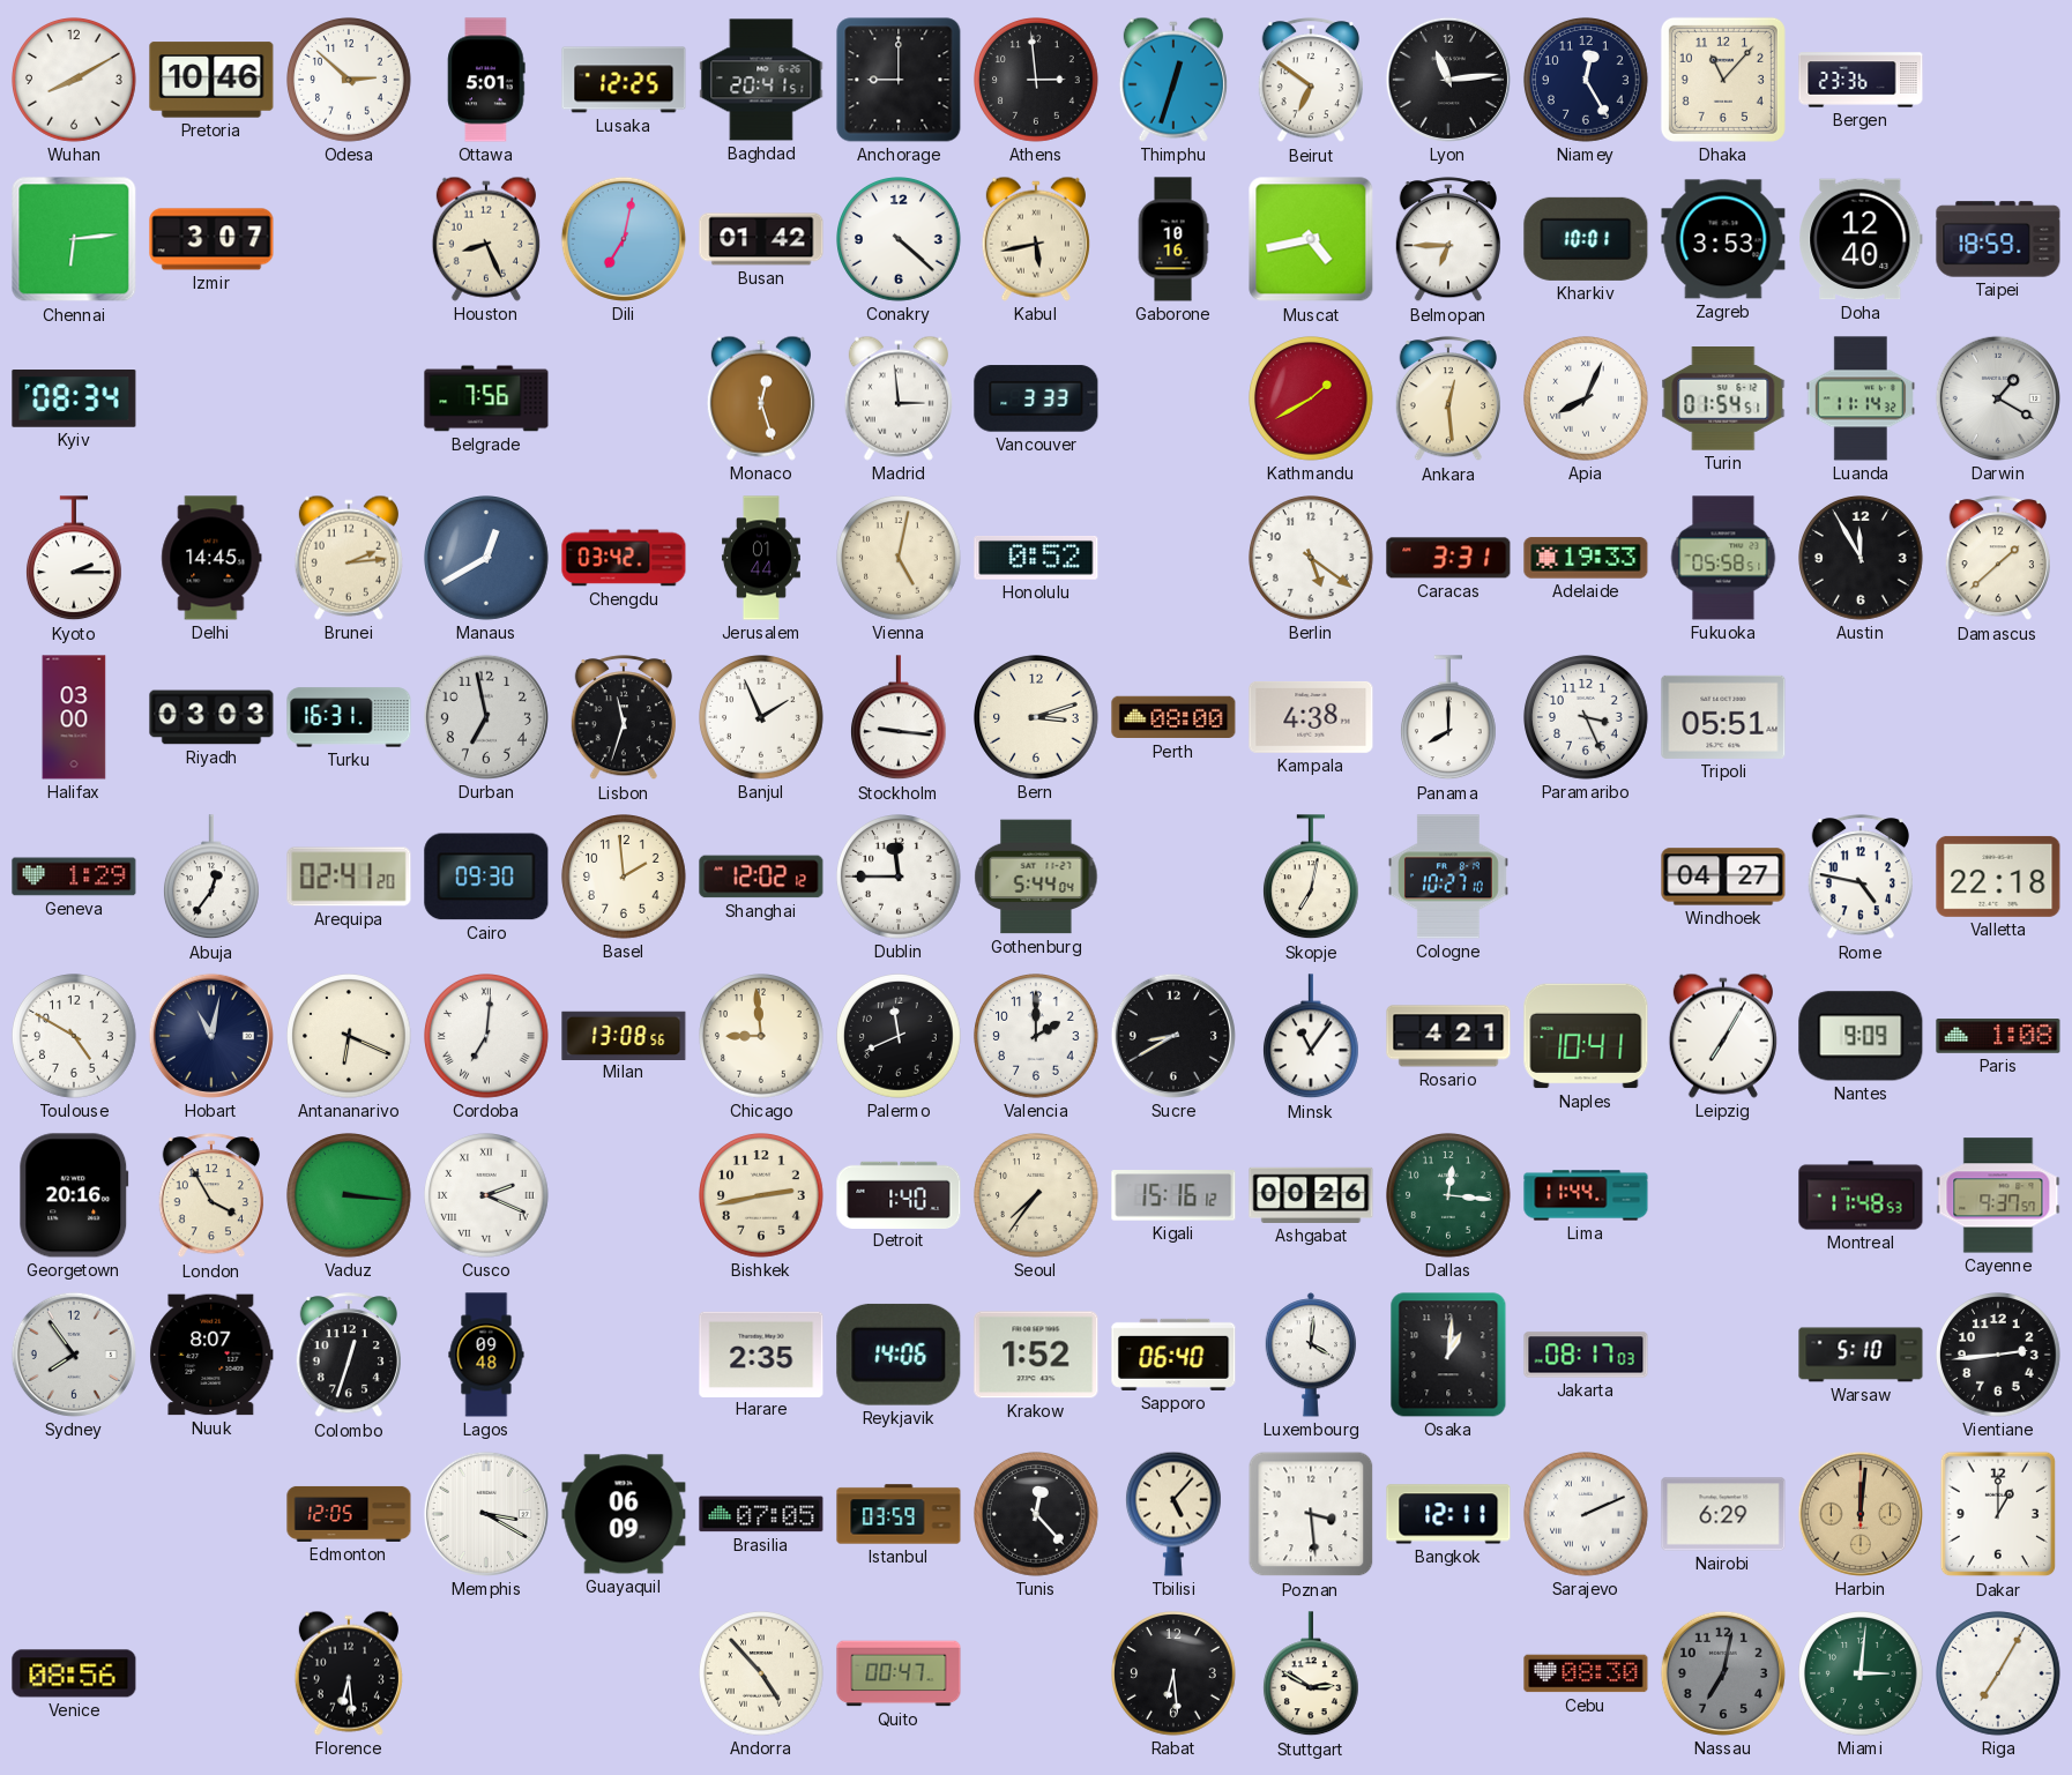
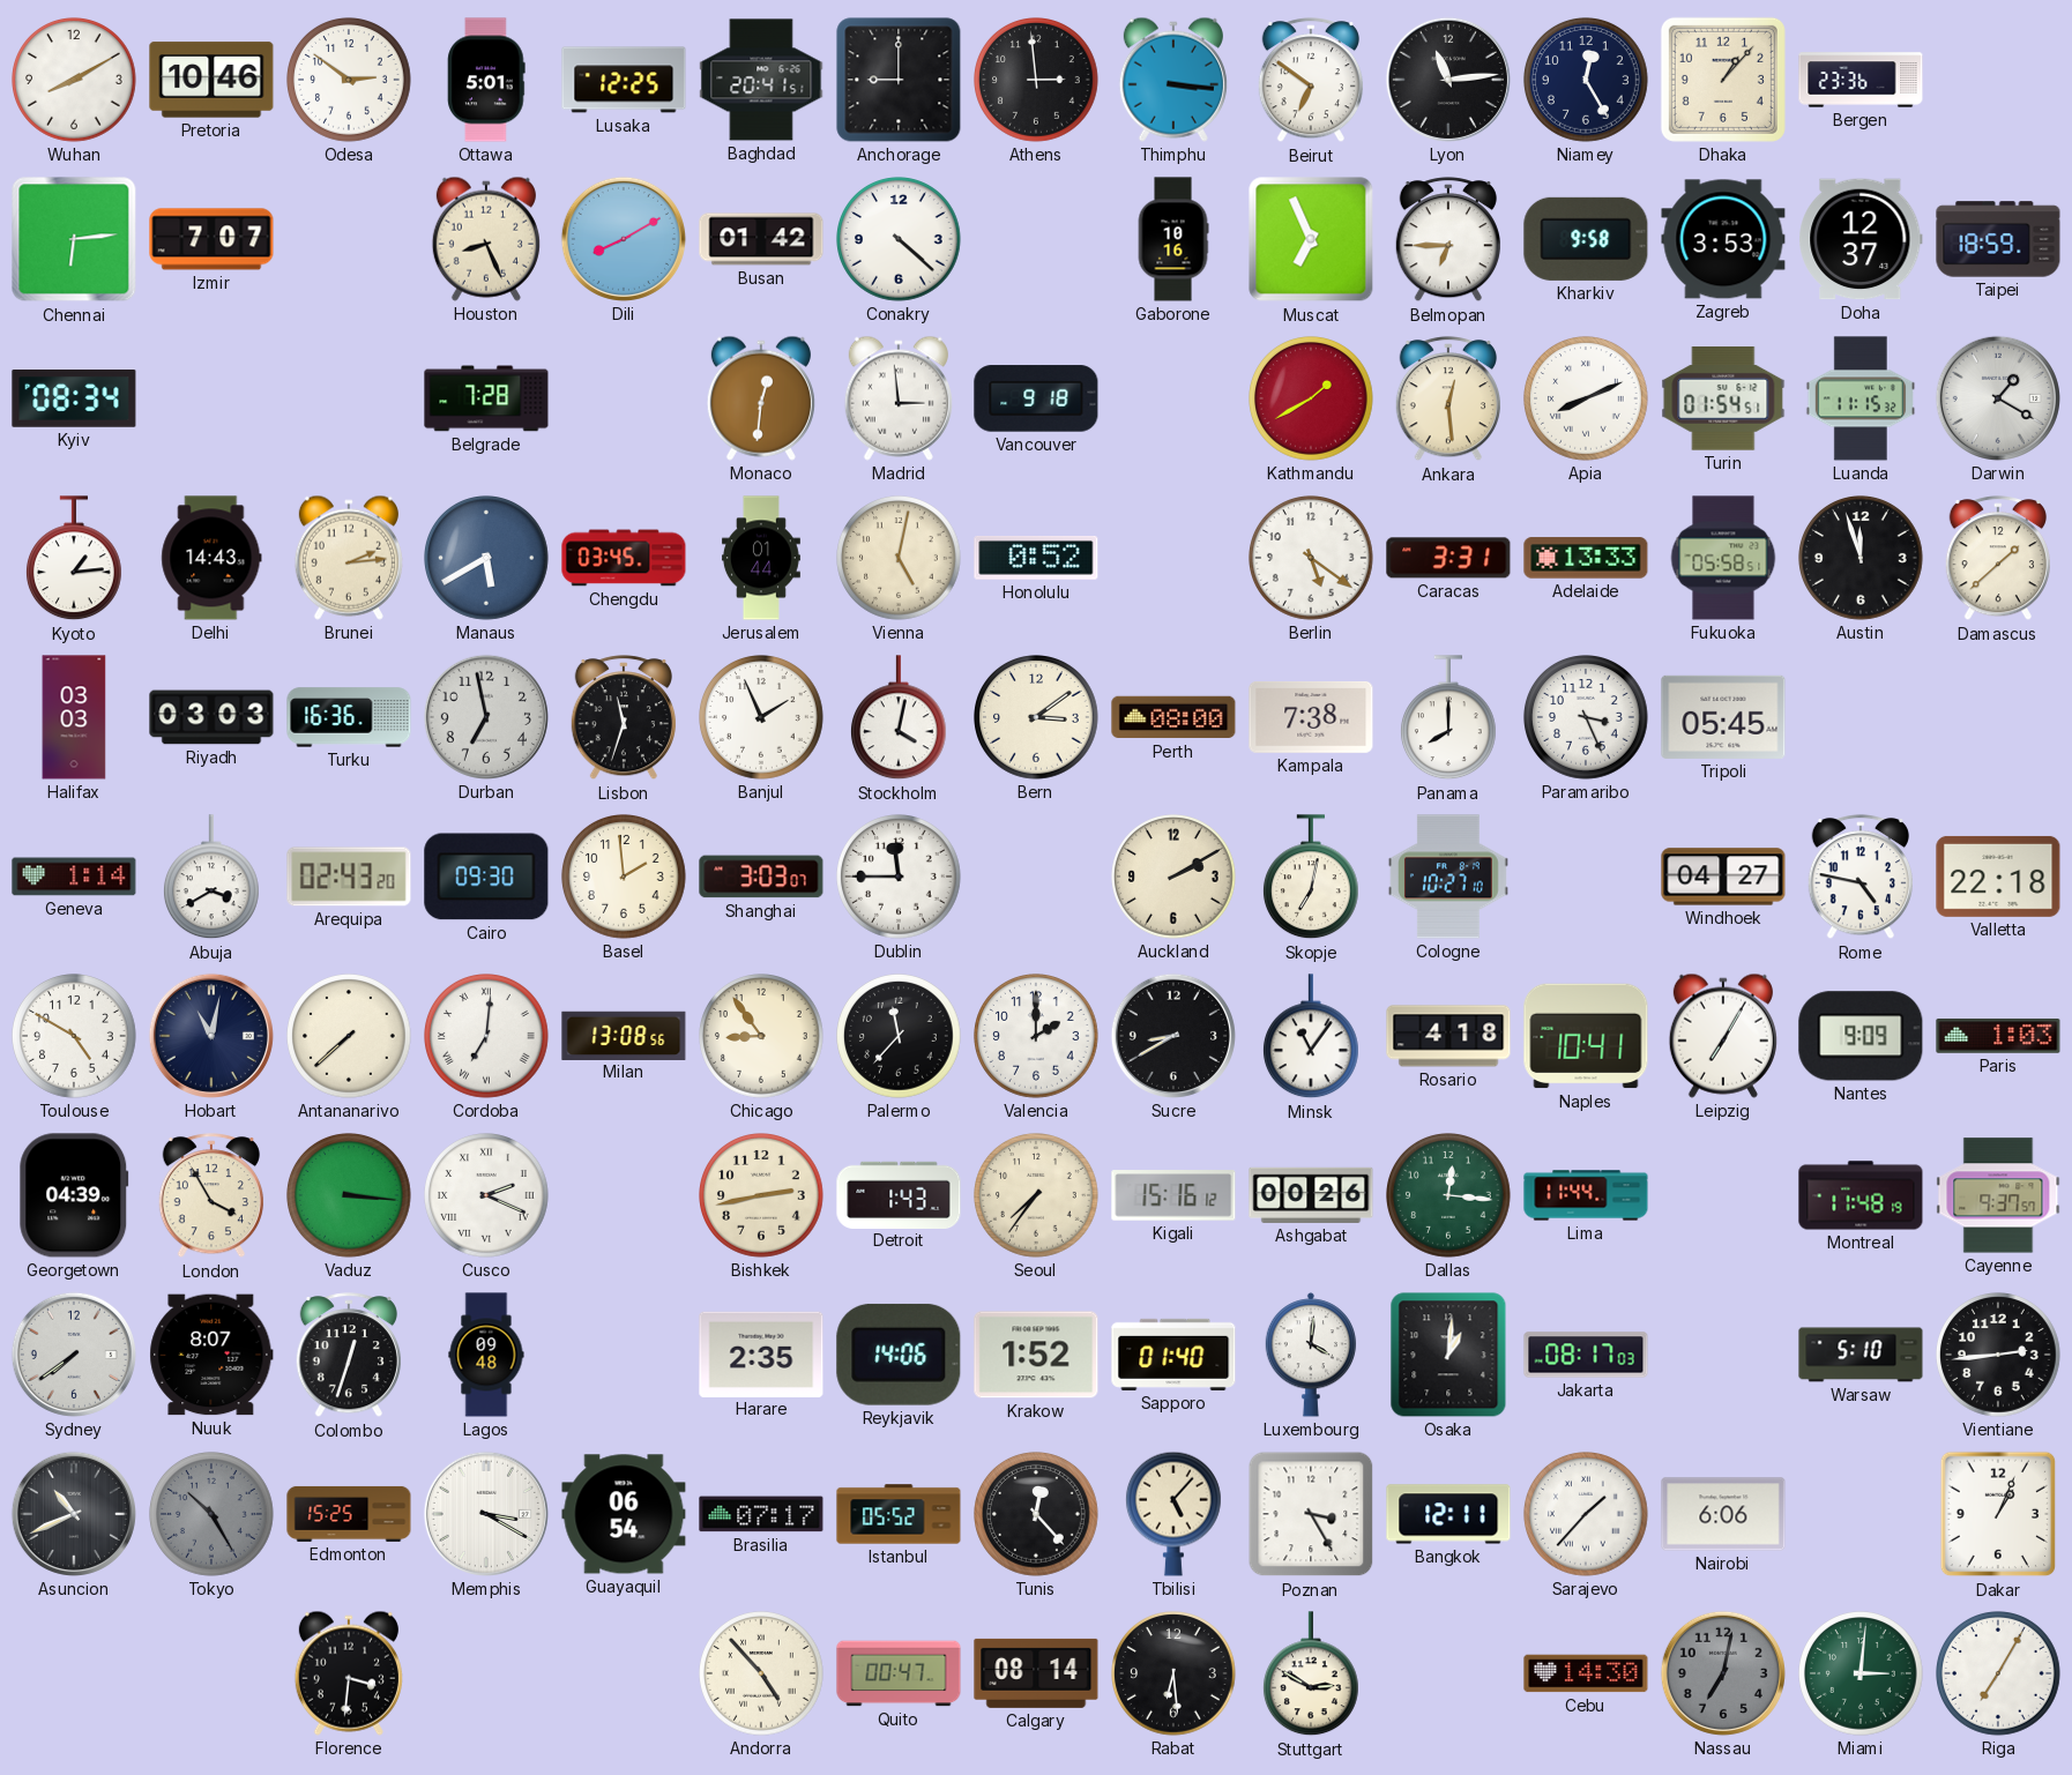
Odesa: 2:52 -> 2:51 (350, 81)
Thimphu: 12:33 -> 3:16 (1173, 80)
Dhaka: 11:07 -> 1:07 (1723, 80)
Izmir: 3:07 -> 7:07 (211, 239)
Dili: 7:02 -> 8:10 (624, 239)
Kabul: 5:43 -> none (1036, 239)
Muscat: 4:43 -> 6:56 (1311, 239)
Kharkiv: 10:01 -> 9:58 (1586, 239)
Doha: 12:40 -> 12:37 (1861, 239)
Belgrade: 7:56 -> 7:28 (486, 398)
Monaco: 12:27 -> 12:31 (761, 398)
Vancouver: 3:33 -> 9:18 (1036, 398)
Apia: 8:04 -> 8:11 (1587, 400)
Luanda: 11:14 -> 11:15 (1861, 398)
Kyoto: 2:15 -> 1:14 (75, 559)
Delhi: 14:45 -> 14:43 (211, 558)
Manaus: 12:40 -> 5:40 (487, 559)
Chengdu: 03:42 -> 03:45 (624, 558)
Adelaide: 19:33 -> 13:33 (1586, 558)
Austin: 11:55 -> 11:57 (1862, 559)
Halifax: 03:00 -> 03:03 (74, 717)
Turku: 16:31 -> 16:36 (349, 717)
Stockholm: 9:16 -> 4:02 (900, 718)
Bern: 3:12 -> 3:09 (1037, 718)
Kampala: 4:38 -> 7:38 (1311, 717)
Tripoli: 05:51 -> 05:45 (1723, 717)
Geneva: 1:29 -> 1:14 (74, 877)
Abuja: 12:36 -> 3:40 (213, 878)
Arequipa: 02:41 -> 02:43 (349, 877)
Shanghai: 12:02 -> 3:03 (761, 877)
Gothenburg: 5:44 -> none (1036, 877)
Auckland: none -> 2:10 (1175, 878)
Antananarivo: 6:19 -> 7:38 (350, 1037)
Chicago: 8:59 -> 8:54 (762, 1037)
Palermo: 11:41 -> 11:37 (900, 1037)
Rosario: 4:21 -> 4:18 (1448, 1036)
Paris: 1:08 -> 1:03 (1998, 1036)
Georgetown: 20:16 -> 04:39 (74, 1195)
Detroit: 1:40 -> 1:43 (899, 1194)
Montreal: 11:48:53 -> 11:48:19 (1861, 1195)
Sydney: 7:54 -> 7:39 (74, 1355)
Sapporo: 06:40 -> 01:40 (1173, 1355)
Asuncion: none -> 10:41 (74, 1514)
Tokyo: none -> 10:25 (213, 1515)
Edmonton: 12:05 -> 15:25 (349, 1514)
Guayaquil: 06:09 -> 06:54 (624, 1514)
Brasilia: 07:05 -> 07:17 (761, 1514)
Istanbul: 03:59 -> 05:52 (899, 1514)
Poznan: 3:29 -> 3:25 (1311, 1514)
Sarajevo: 2:11 -> 1:37 (1587, 1515)
Nairobi: 6:29 -> 6:06 (1723, 1514)
Harbin: 12:01 -> none (1861, 1514)
Dakar: 1:00 -> 1:04 (1998, 1514)
Venice: 08:56 -> none (74, 1673)
Florence: 6:29 -> 3:31 (349, 1673)
Calgary: none -> 08:14 (1036, 1673)
Cebu: 08:30 -> 14:30 (1586, 1673)
